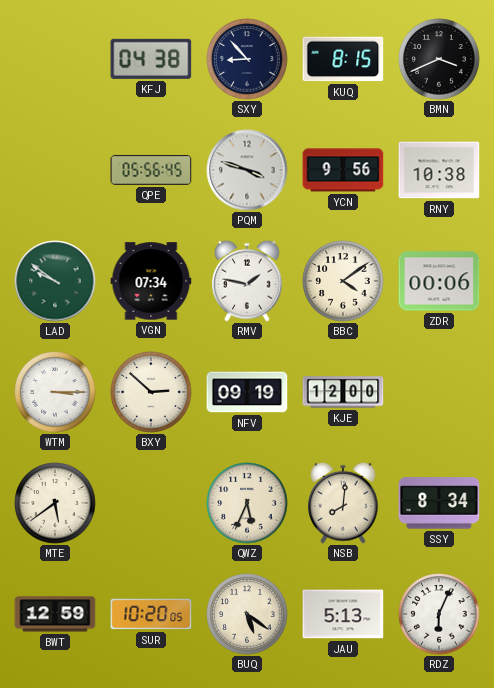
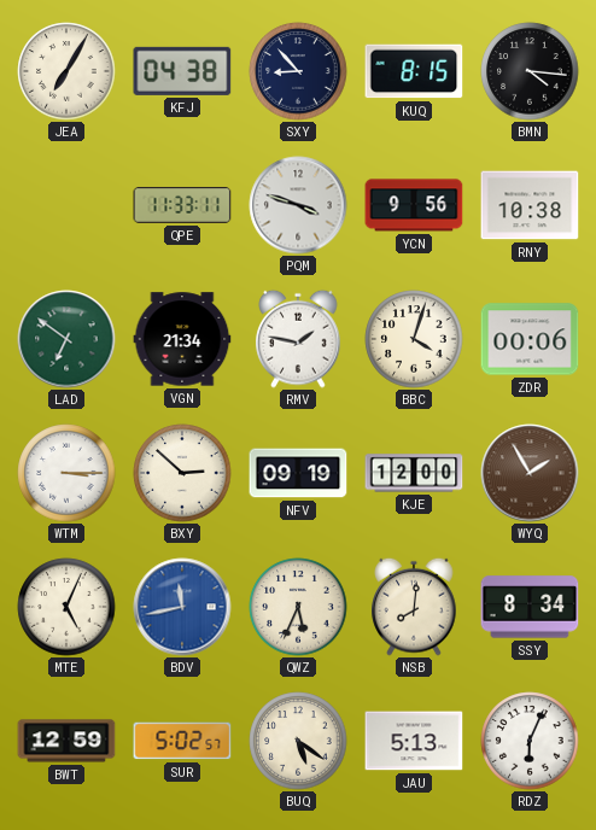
JEA: none -> 7:05 (66, 71)
BMN: 3:41 -> 4:16 (530, 71)
QPE: 05:56 -> 11:33 (182, 205)
LAD: 9:51 -> 6:51 (66, 339)
VGN: 07:34 -> 21:34 (182, 339)
BBC: 4:09 -> 4:03 (414, 339)
WYQ: none -> 1:55 (530, 473)
MTE: 5:39 -> 5:04 (66, 607)
BDV: none -> 11:43 (182, 607)
SUR: 10:20 -> 5:02 (182, 741)
